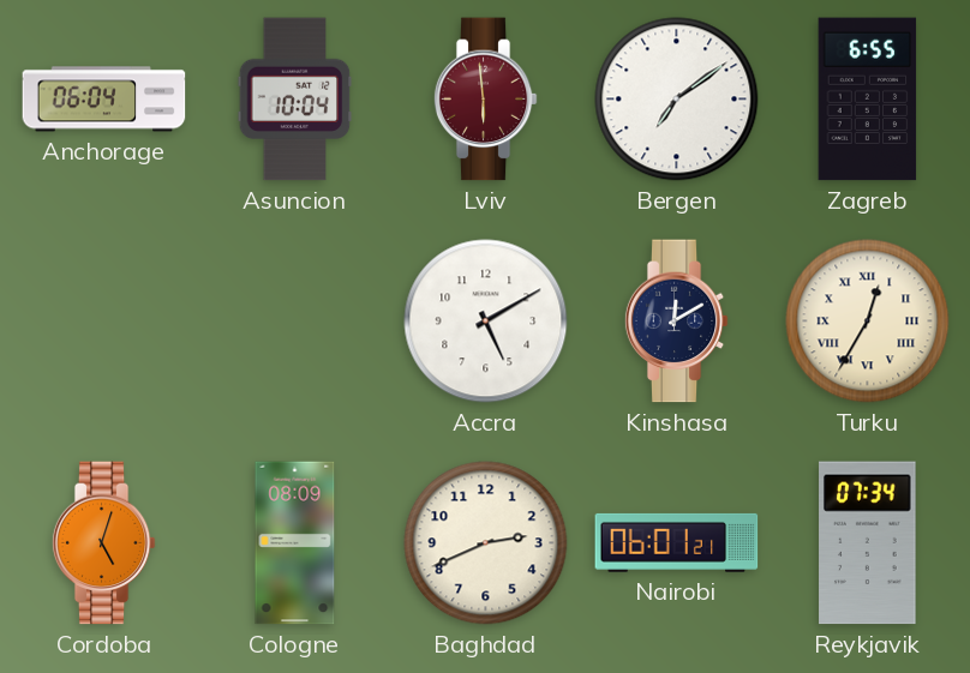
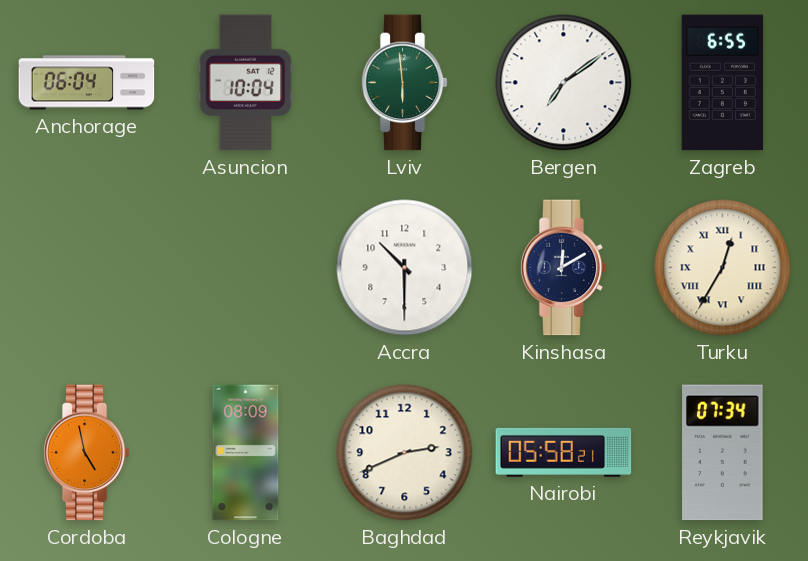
Lviv dial: burgundy -> green (404, 83)
Accra: 5:10 -> 10:30 (405, 268)
Cordoba: 5:03 -> 4:58 (86, 453)
Nairobi: 06:01 -> 05:58 (564, 452)
